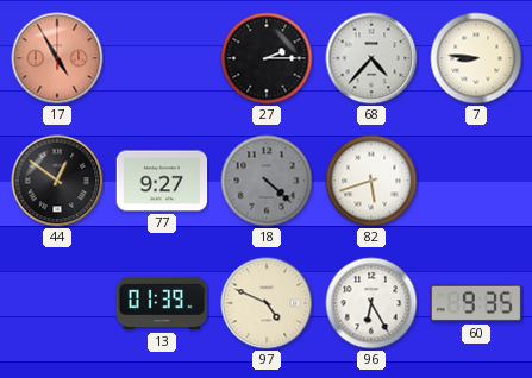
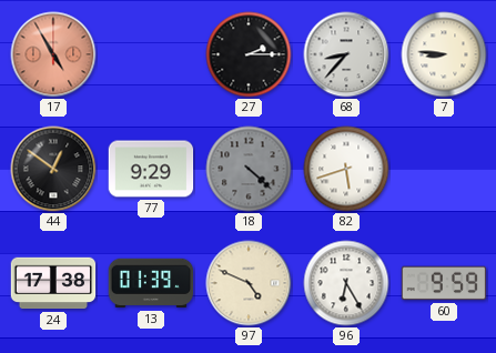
68: 4:37 -> 8:37 (346, 54)
77: 9:27 -> 9:29 (151, 169)
24: none -> 17:38 (53, 283)
60: 9:35 -> 9:59 (444, 283)
